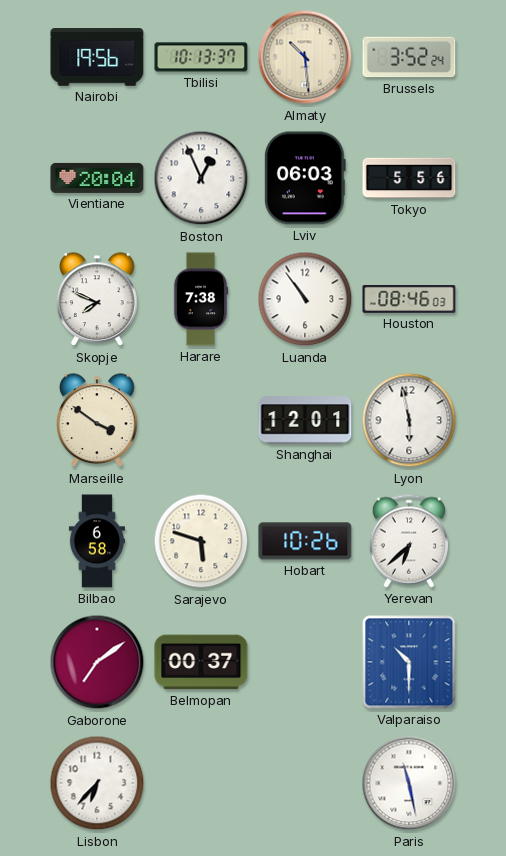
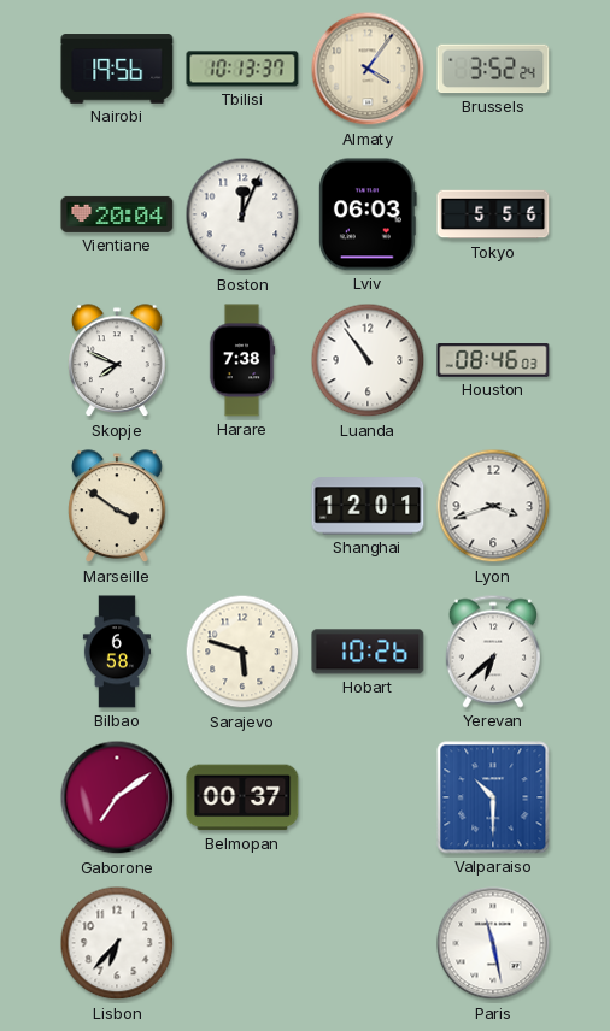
Almaty: 10:29 -> 4:06 (368, 69)
Boston: 12:56 -> 12:04 (242, 214)
Lyon: 5:58 -> 3:42 (493, 506)
